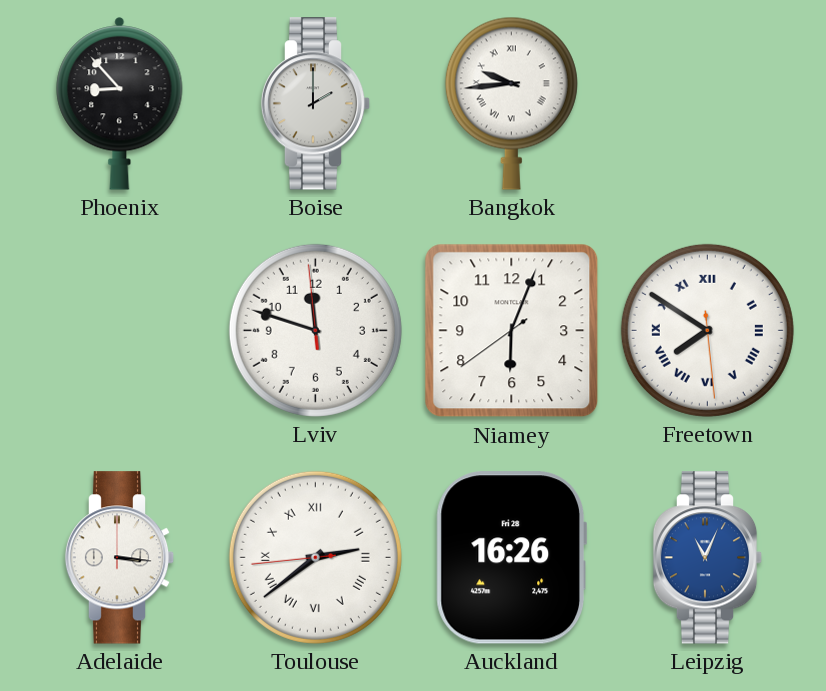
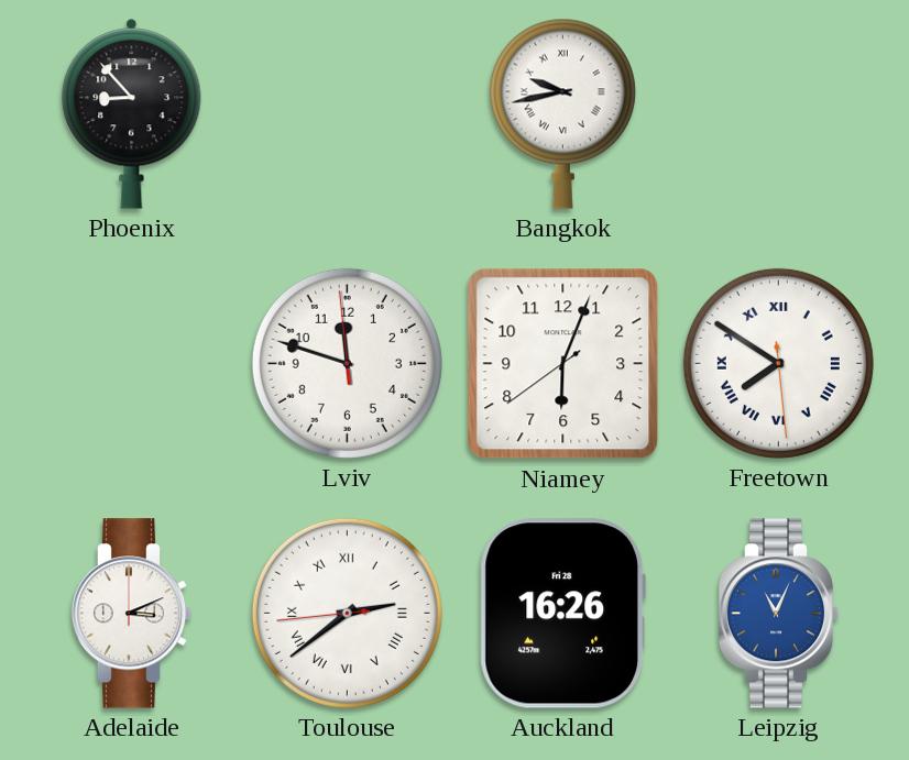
Boise: 2:00 -> none (316, 104)
Bangkok: 9:44 -> 9:43 (562, 113)
Adelaide: 3:16 -> 3:11 (132, 614)
